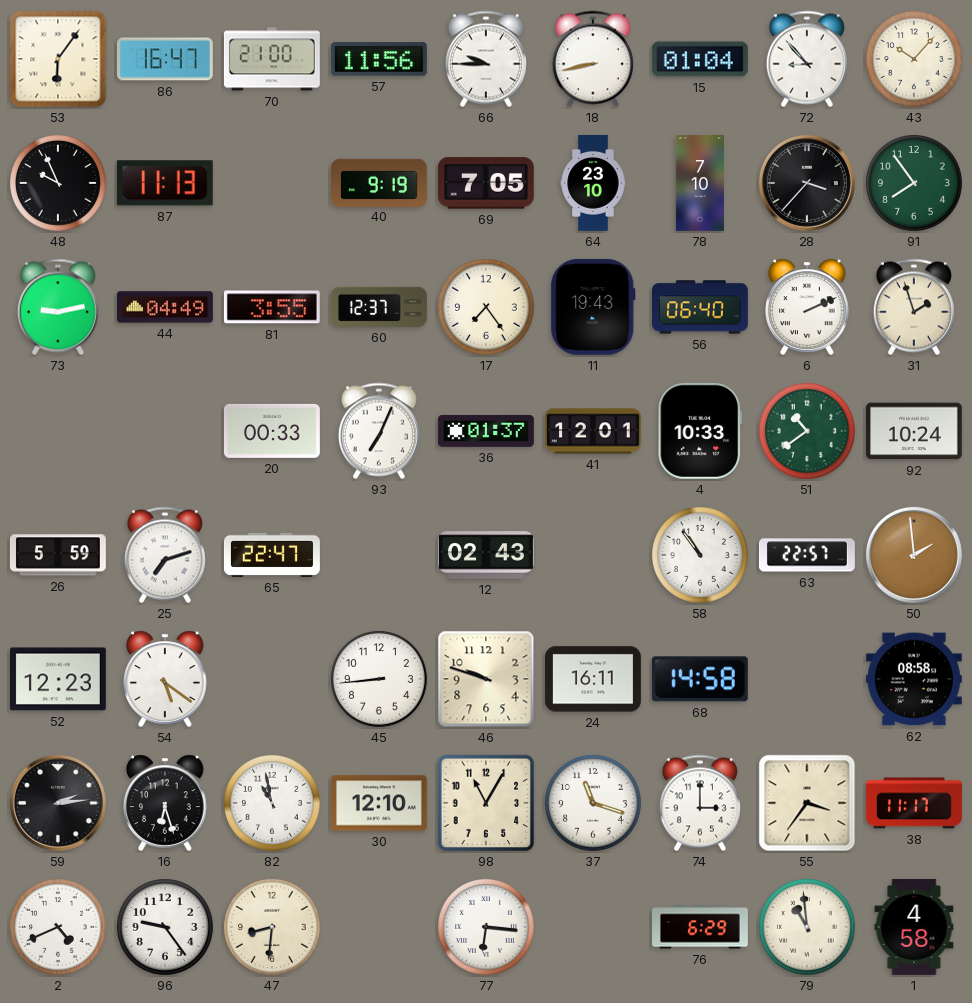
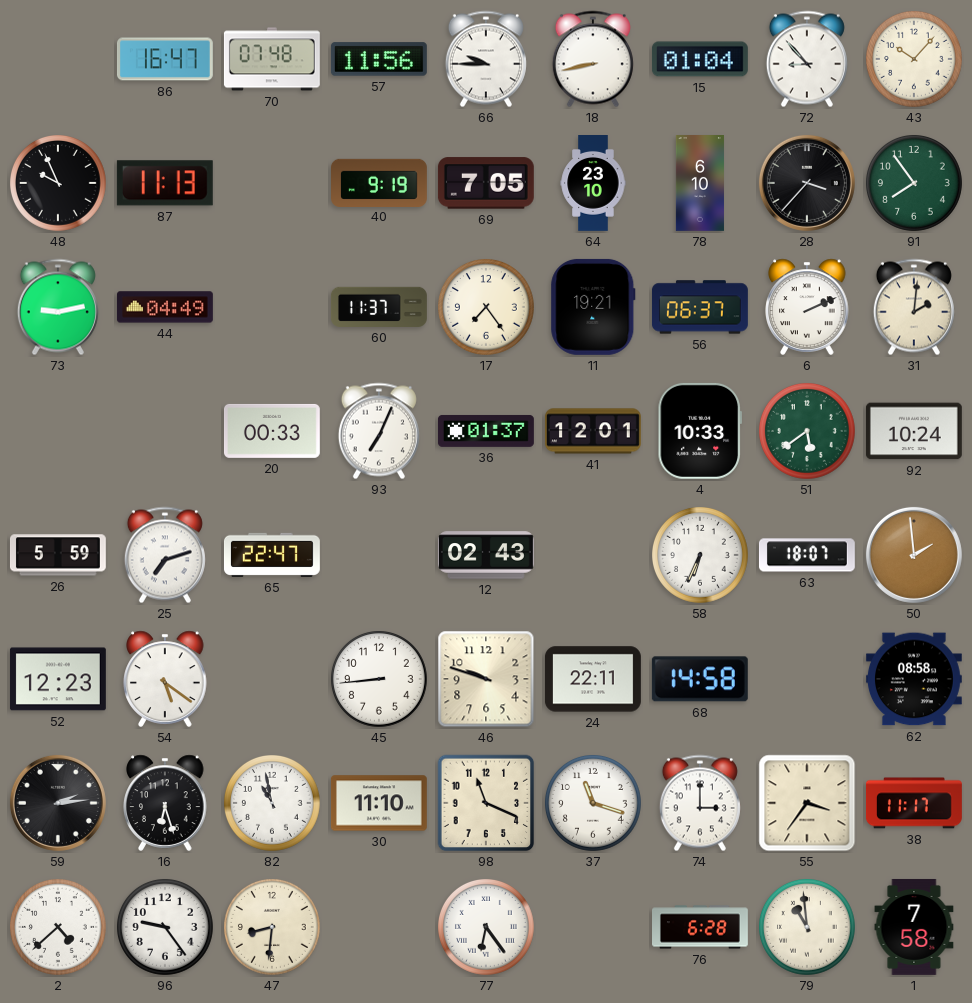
53: 6:06 -> none (58, 59)
70: 21:00 -> 07:48 (272, 59)
78: 7:10 -> 6:10 (700, 184)
81: 3:55 -> none (272, 307)
60: 12:37 -> 11:37 (380, 307)
11: 19:43 -> 19:21 (593, 307)
56: 06:40 -> 06:37 (700, 307)
31: 1:57 -> 2:01 (914, 307)
51: 10:39 -> 5:39 (808, 432)
58: 10:54 -> 6:34 (701, 556)
63: 22:57 -> 18:07 (807, 555)
24: 16:11 -> 22:11 (593, 679)
30: 12:10 -> 11:10 (379, 803)
98: 11:05 -> 11:19 (486, 803)
2: 4:41 -> 4:38 (59, 928)
77: 6:16 -> 6:24 (487, 928)
76: 6:29 -> 6:28 (701, 927)
1: 4:58 -> 7:58 (914, 927)
